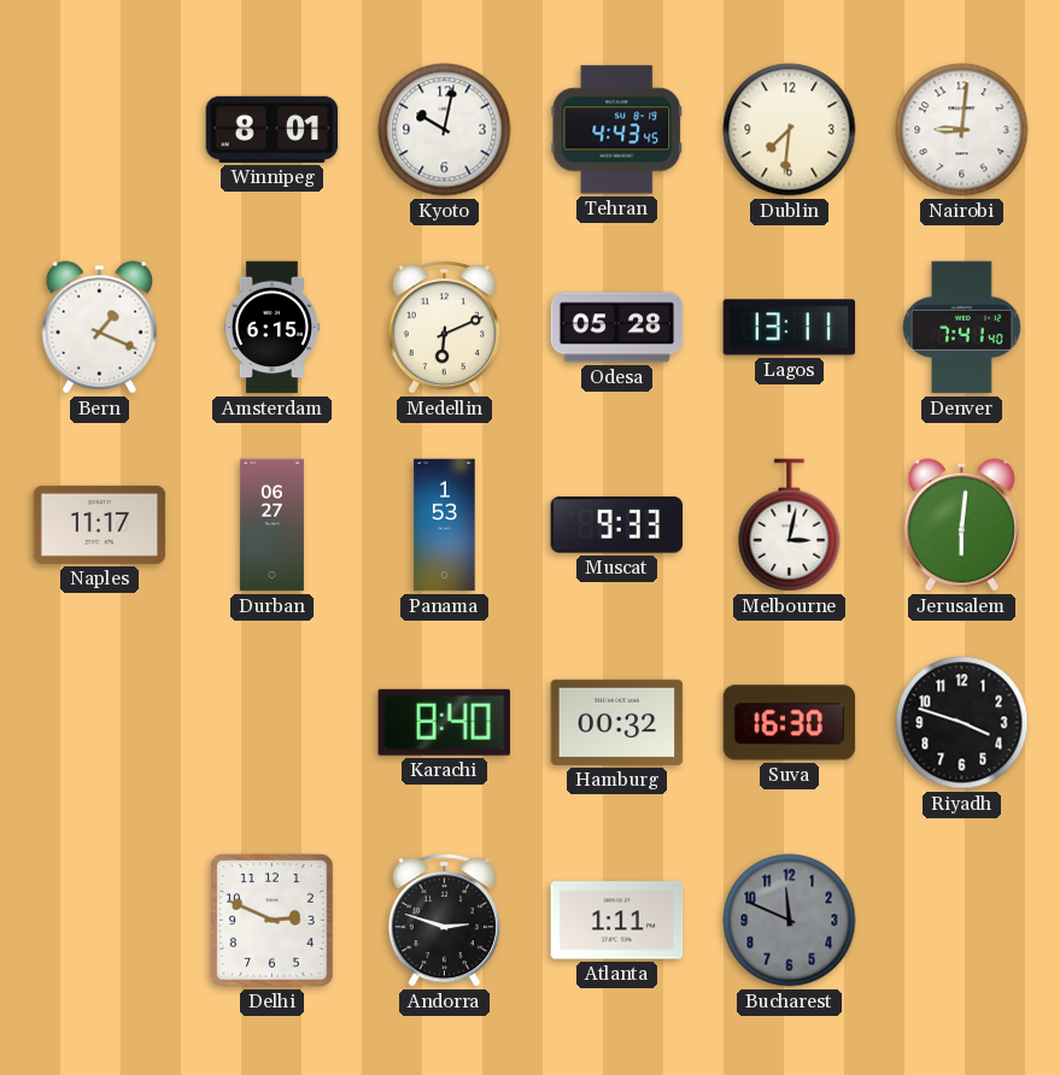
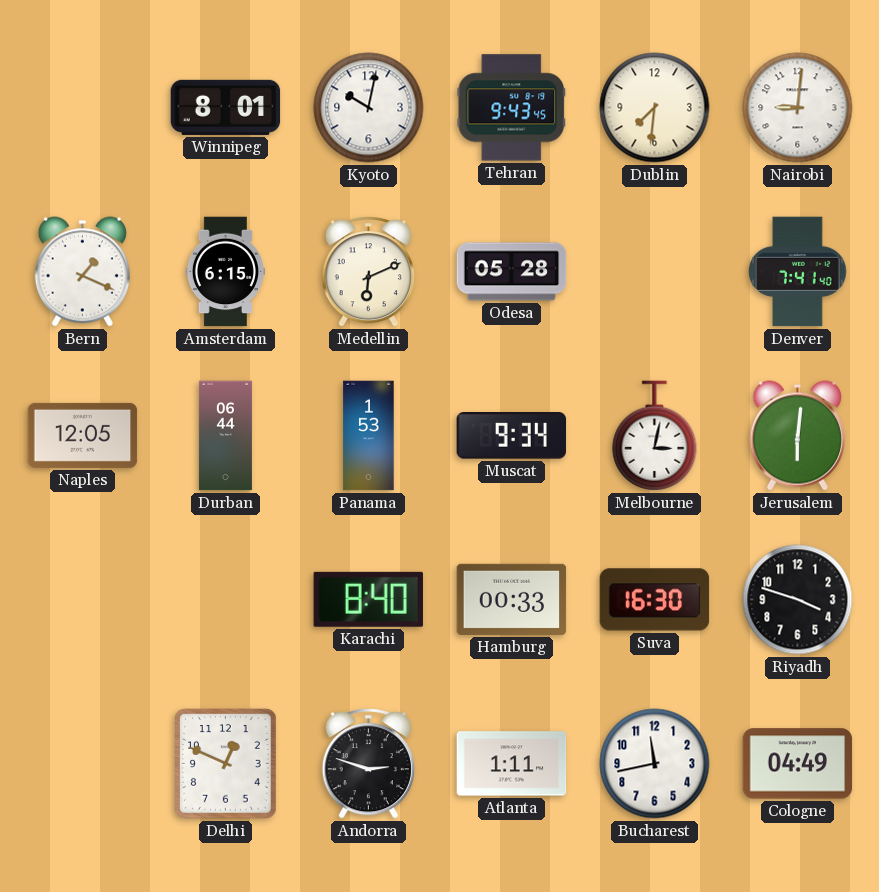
Tehran: 4:43 -> 9:43 (512, 108)
Lagos: 13:11 -> none (790, 328)
Naples: 11:17 -> 12:05 (83, 435)
Durban: 06:27 -> 06:44 (225, 436)
Muscat: 9:33 -> 9:34 (512, 436)
Hamburg: 00:32 -> 00:33 (512, 599)
Delhi: 2:49 -> 12:49 (226, 764)
Bucharest: 11:49 -> 11:43 (655, 764)
Bucharest dial: grey -> white (655, 764)
Cologne: none -> 04:49 (798, 764)
